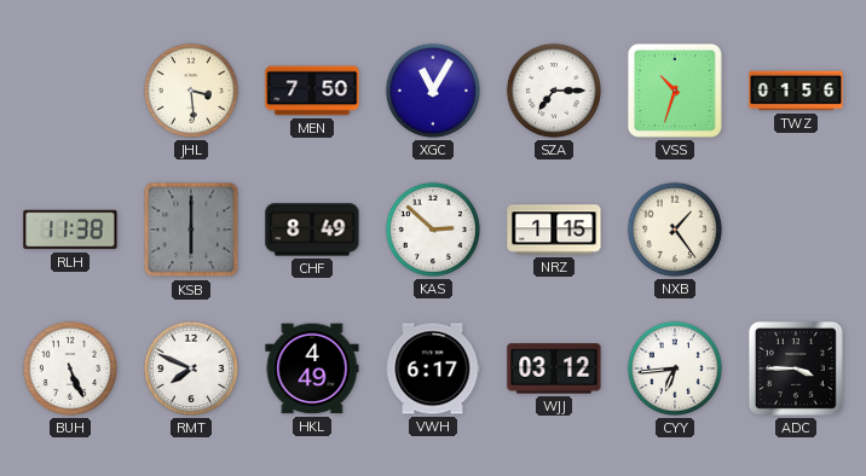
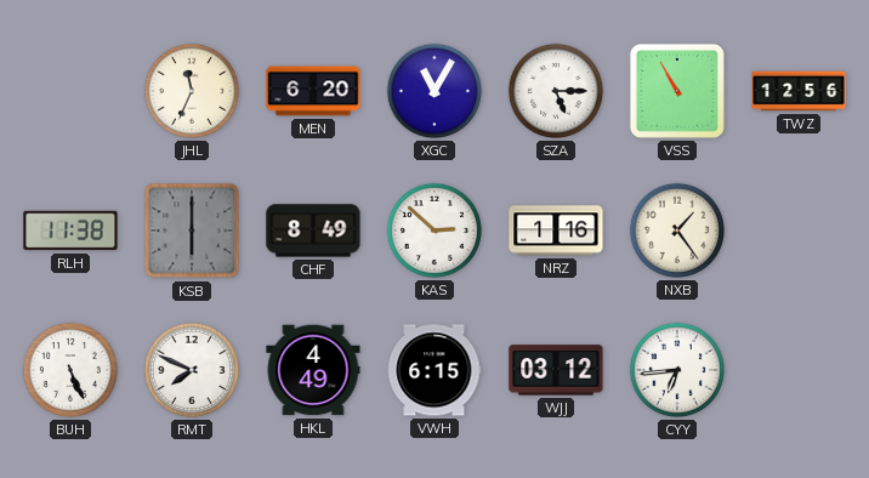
JHL: 3:29 -> 11:34 (192, 91)
MEN: 7:50 -> 6:20 (313, 91)
SZA: 7:15 -> 5:15 (556, 91)
VSS: 10:33 -> 10:55 (677, 91)
TWZ: 01:56 -> 12:56 (799, 91)
NRZ: 1:15 -> 1:16 (556, 231)
VWH: 6:17 -> 6:15 (434, 370)
ADC: 3:45 -> none (796, 368)
